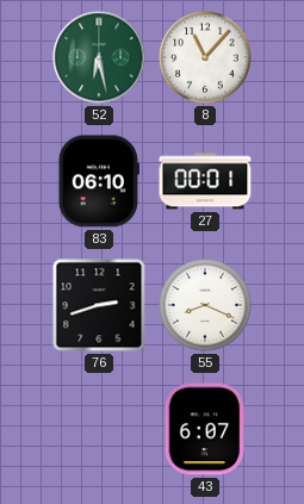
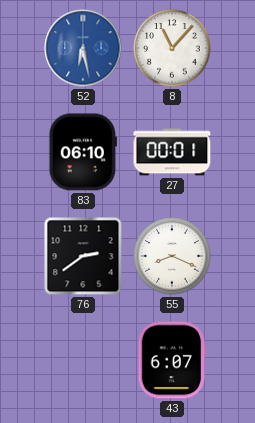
52 dial: green -> blue (83, 48)
76: 2:42 -> 2:39 (83, 256)
